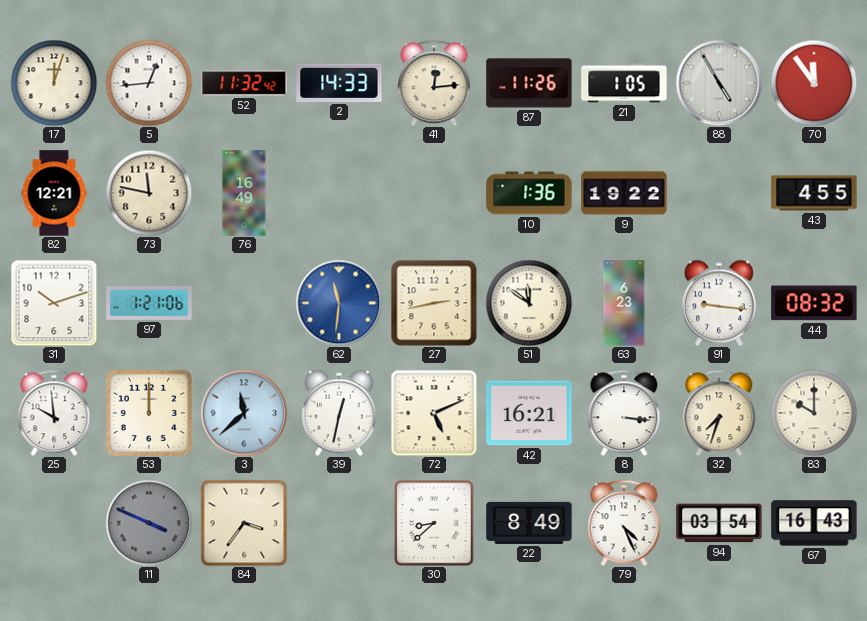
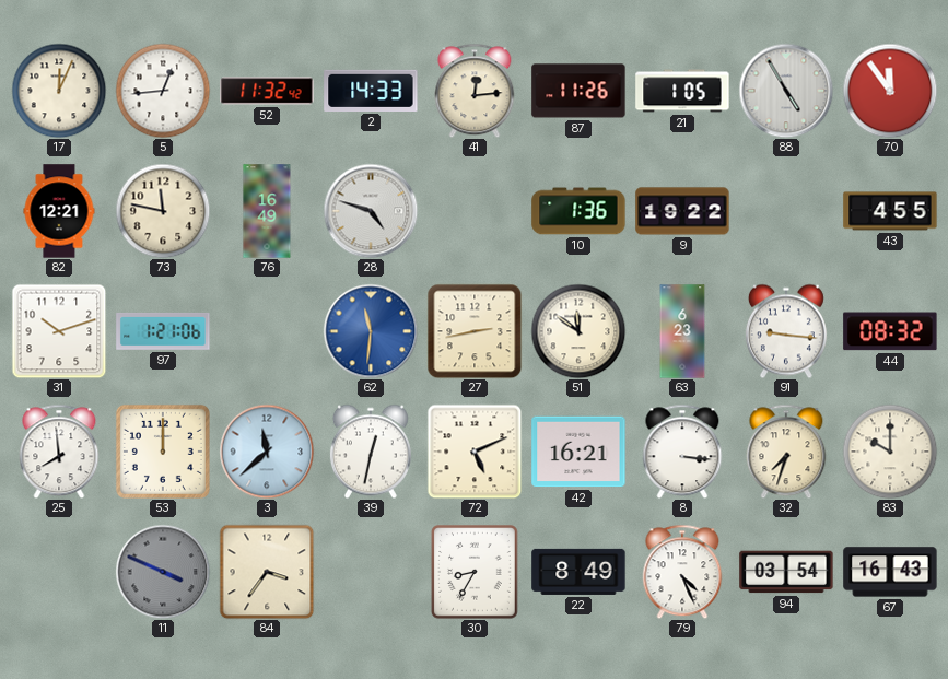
17: 12:03 -> 12:04 (59, 91)
28: none -> 4:48 (371, 211)
25: 9:59 -> 7:59 (59, 452)
30: 8:38 -> 8:35 (475, 572)
